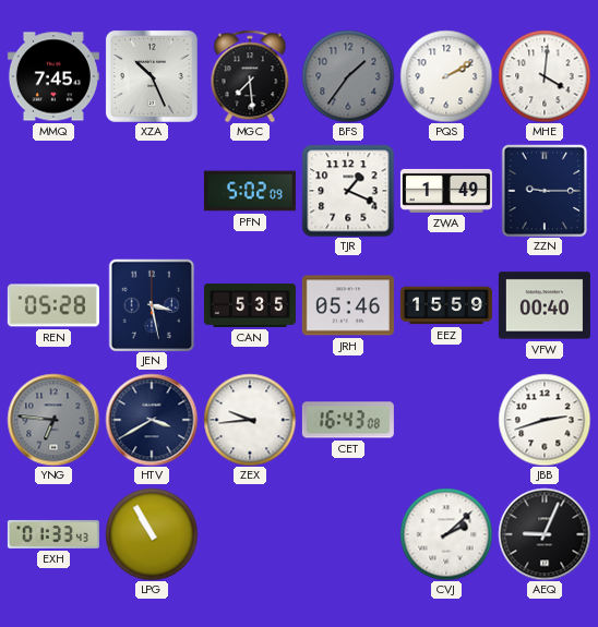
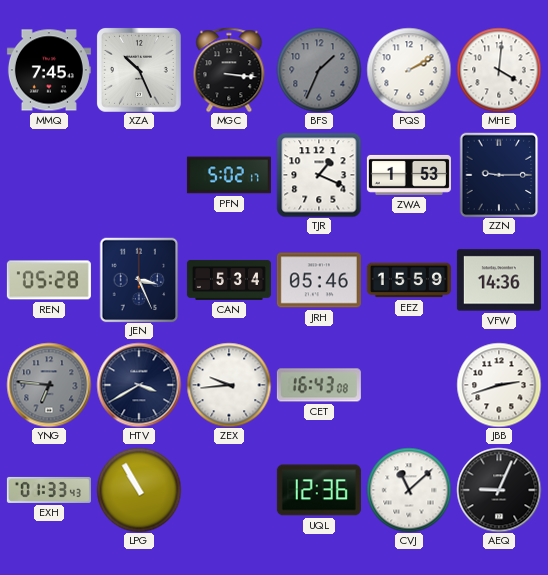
MGC: 7:29 -> 3:16 (229, 70)
BFS: 1:36 -> 1:34 (319, 70)
PFN: 5:02:09 -> 5:02:17 (229, 175)
ZWA: 1:49 -> 1:53 (409, 175)
JEN: 3:28 -> 3:26 (139, 280)
CAN: 5:35 -> 5:34 (229, 280)
VFW: 00:40 -> 14:36 (499, 280)
UQL: none -> 12:36 (319, 490)
CVJ: 2:08 -> 11:08 (409, 490)
